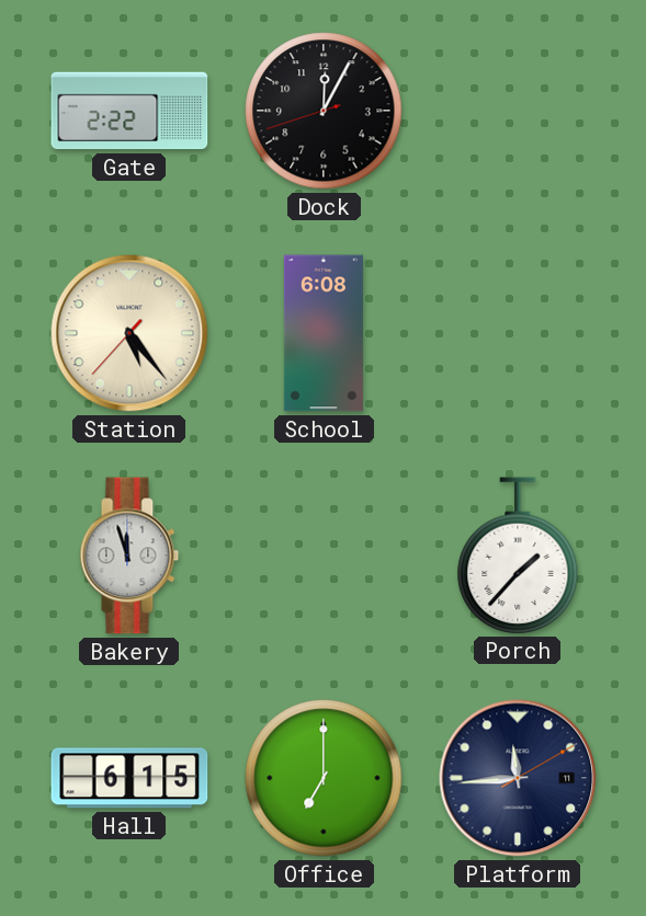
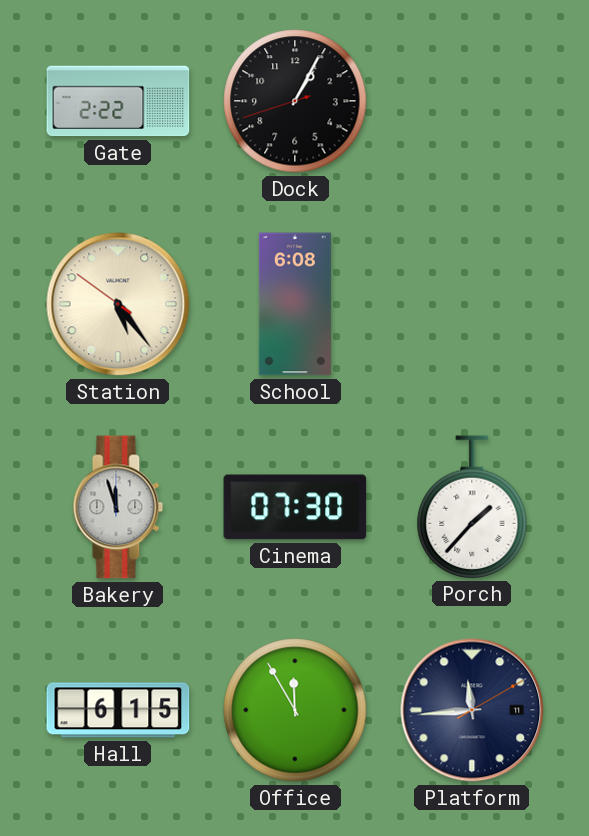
Dock: 12:04 -> 1:04 (295, 101)
Station: 5:23:37 -> 5:23:51 (118, 304)
Cinema: none -> 07:30 (295, 507)
Office: 7:00 -> 11:55 (295, 710)
